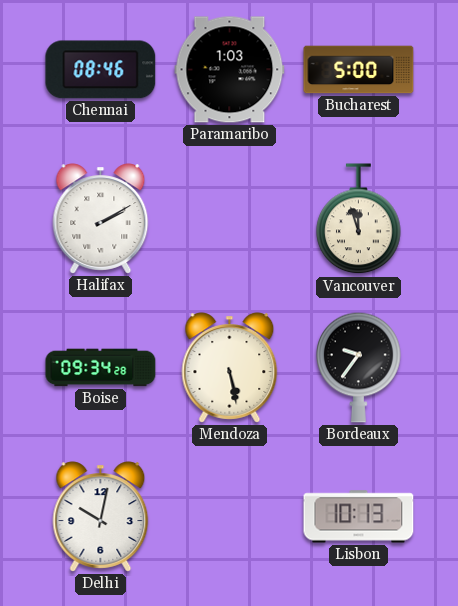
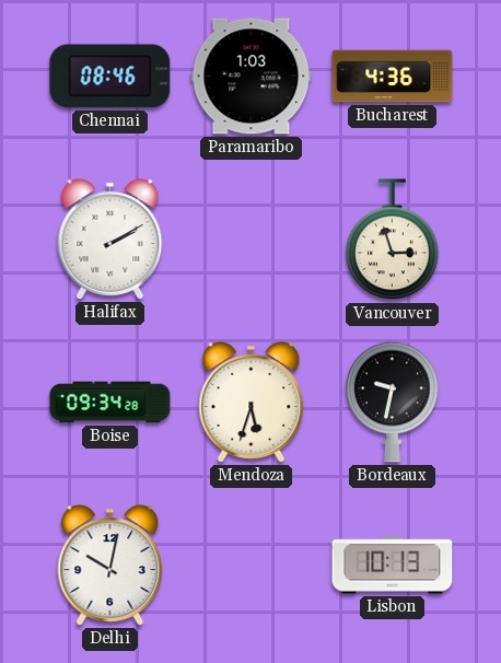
Bucharest: 5:00 -> 4:36 (393, 77)
Vancouver: 11:57 -> 2:57 (393, 240)
Mendoza: 5:28 -> 5:33 (252, 403)
Bordeaux: 9:36 -> 9:32 (393, 402)
